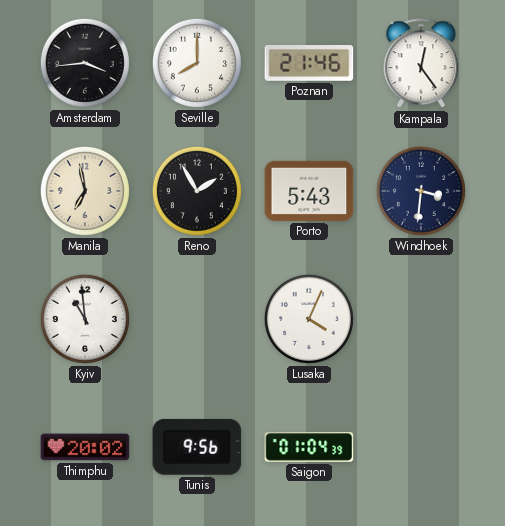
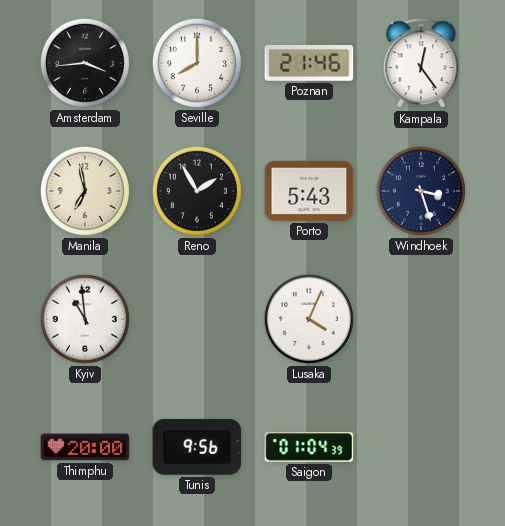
Windhoek: 3:31 -> 3:27 (421, 191)
Thimphu: 20:02 -> 20:00 (85, 447)
